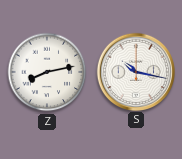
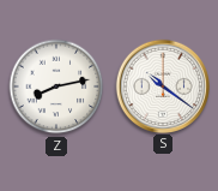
S: 10:17 -> 10:21 (162, 85)
